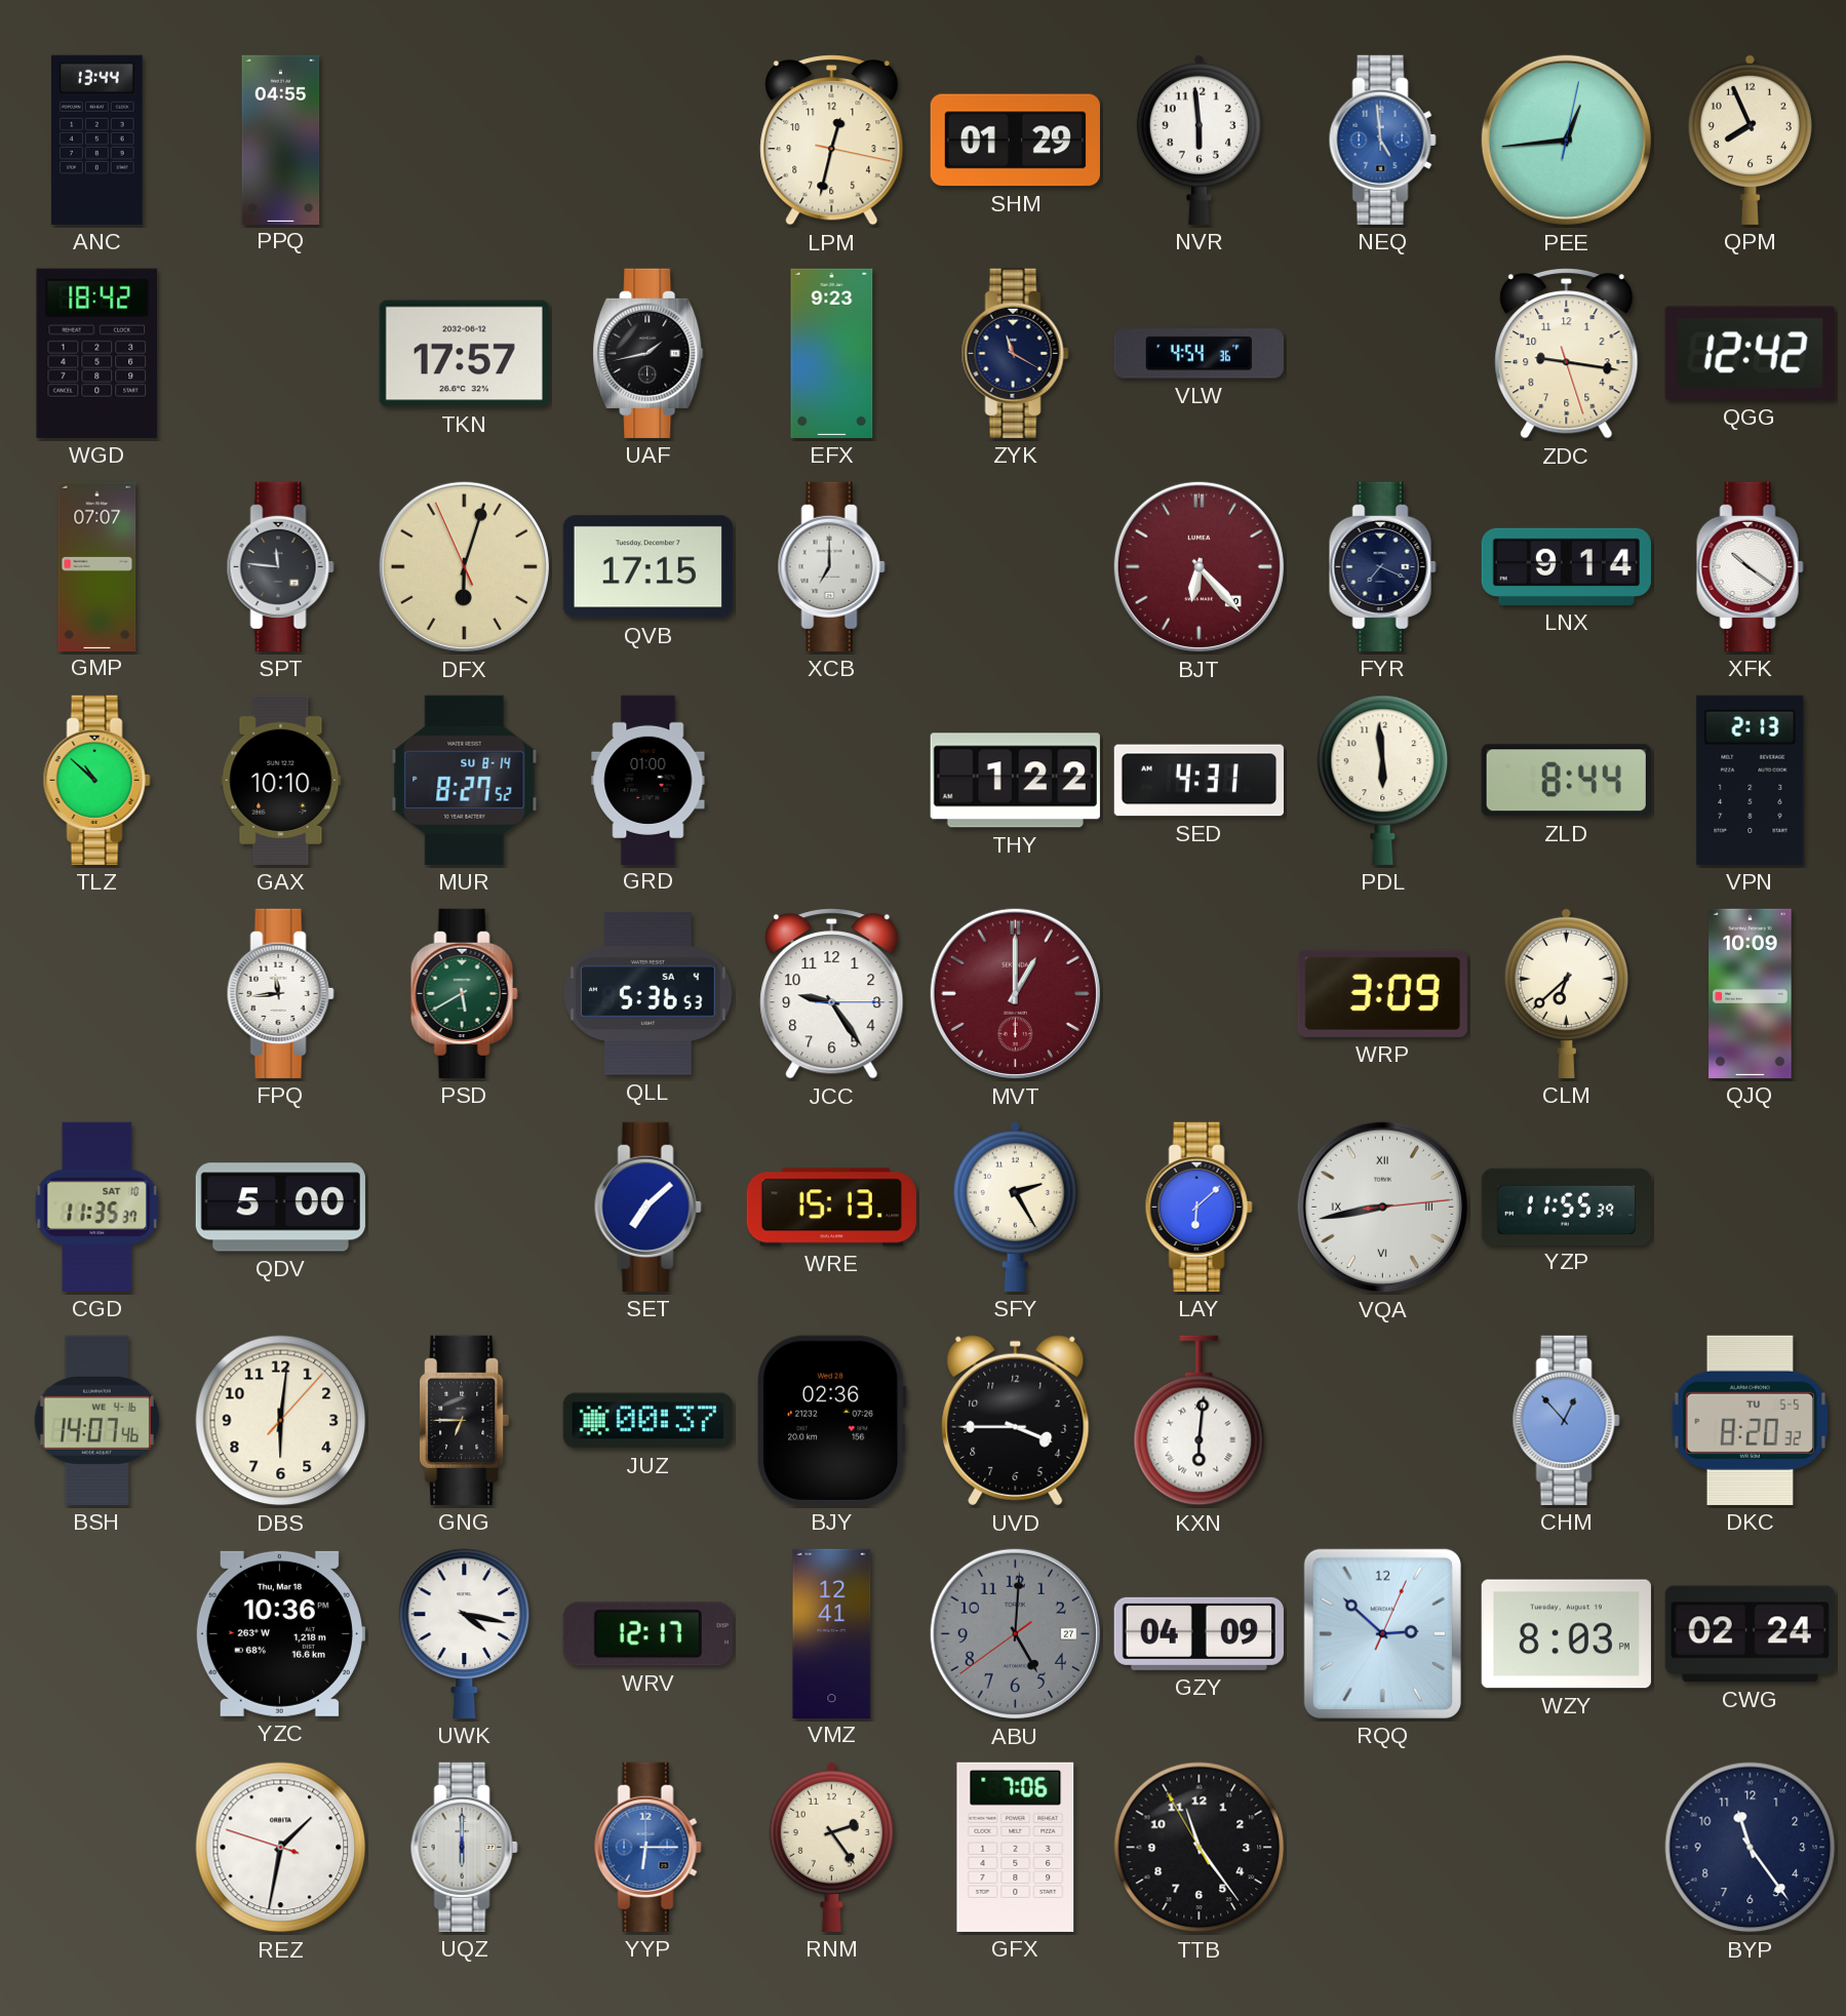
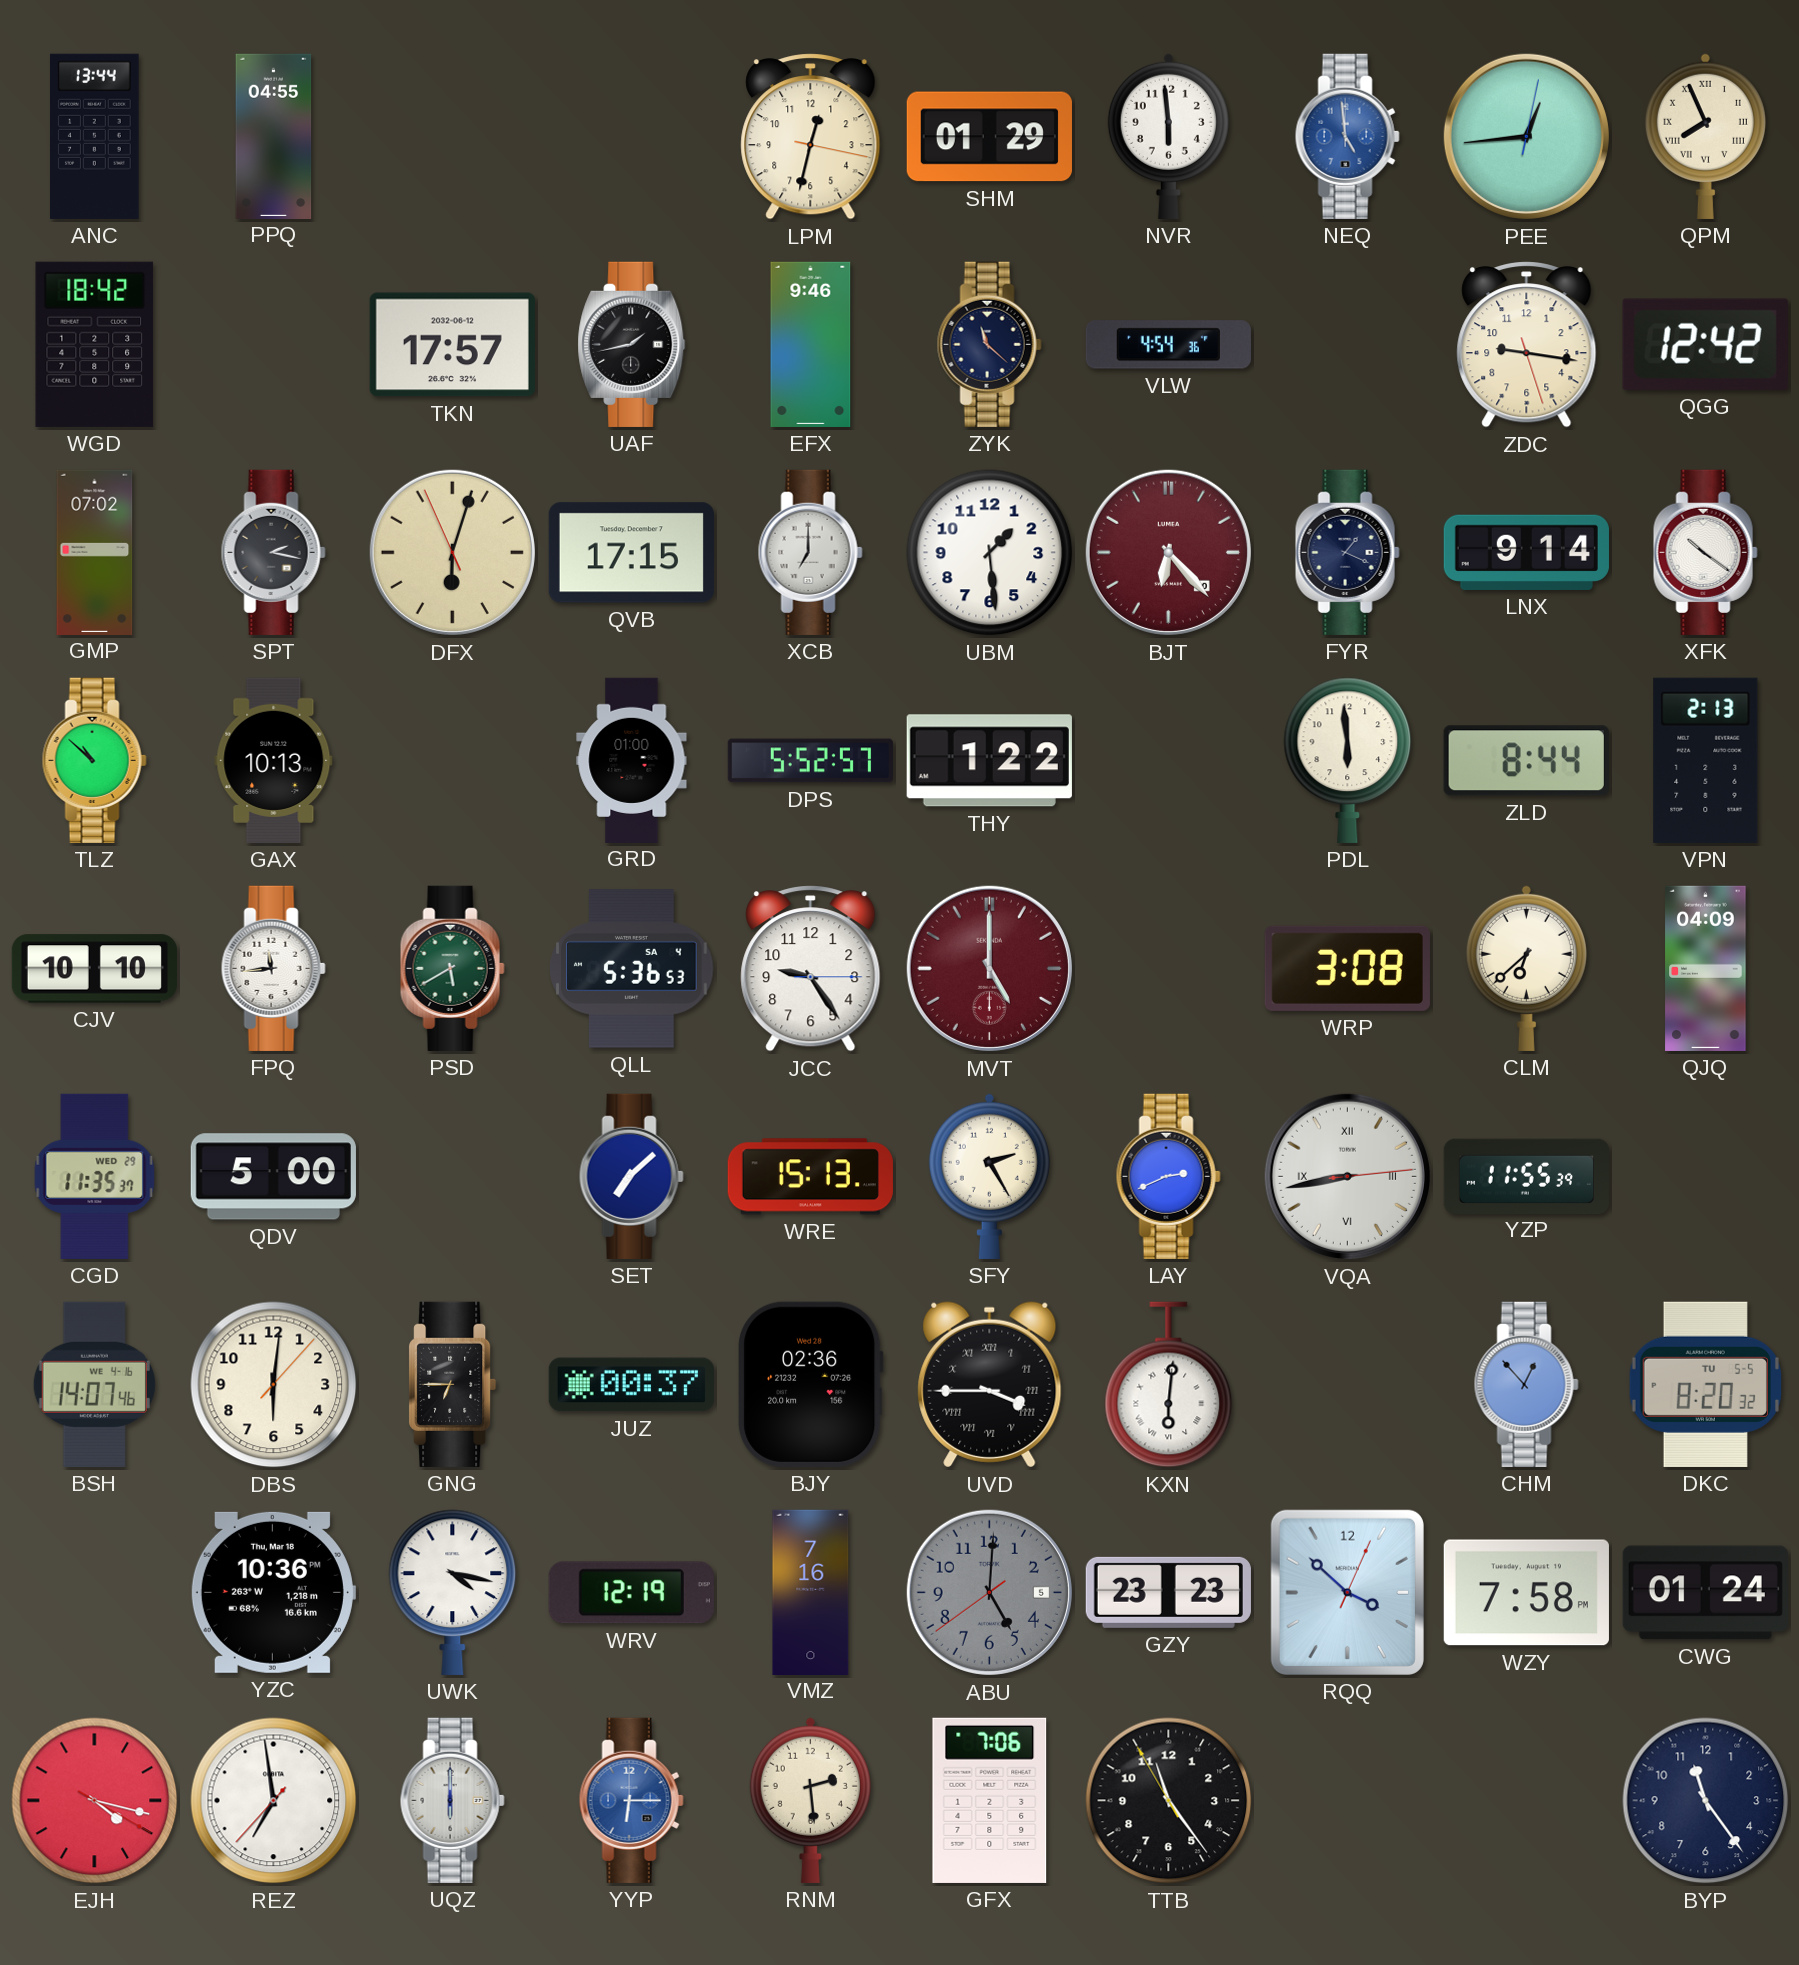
QPM numerals: Arabic -> Roman (1705, 136)
EFX: 9:23 -> 9:46 (811, 344)
ZYK: 11:20 -> 11:22 (989, 344)
GMP: 07:07 -> 07:02 (95, 552)
SPT: 11:46 -> 2:17 (273, 552)
UBM: none -> 1:29 (990, 553)
FYR: 7:19 -> 1:19 (1347, 552)
GAX: 10:10 -> 10:13 (274, 760)
MUR: 8:27 -> none (465, 780)
DPS: none -> 5:52 (810, 761)
SED: 4:31 -> none (1199, 781)
CJV: none -> 10:10 (94, 969)
MVT: 1:00 -> 5:00 (989, 968)
WRP: 3:09 -> 3:08 (1347, 968)
QJQ: 10:09 -> 04:09 (1706, 968)
CGD date: SAT 10 -> WED 29 (95, 1176)
LAY: 6:08 -> 2:41 (1168, 1176)
UVD numerals: Arabic -> Roman (990, 1385)
WRV: 12:17 -> 12:19 (631, 1593)
VMZ: 12:41 -> 7:16 (811, 1592)
ABU date: 27 -> 5 (989, 1592)
GZY: 04:09 -> 23:23 (1168, 1592)
RQQ: 2:52 -> 3:52 (1347, 1592)
WZY: 8:03 -> 7:58 (1526, 1593)
CWG: 02:24 -> 01:24 (1705, 1593)
EJH: none -> 4:17 (95, 1801)
REZ: 1:31 -> 6:58 (274, 1801)
RNM: 2:24 -> 2:29 (810, 1800)
